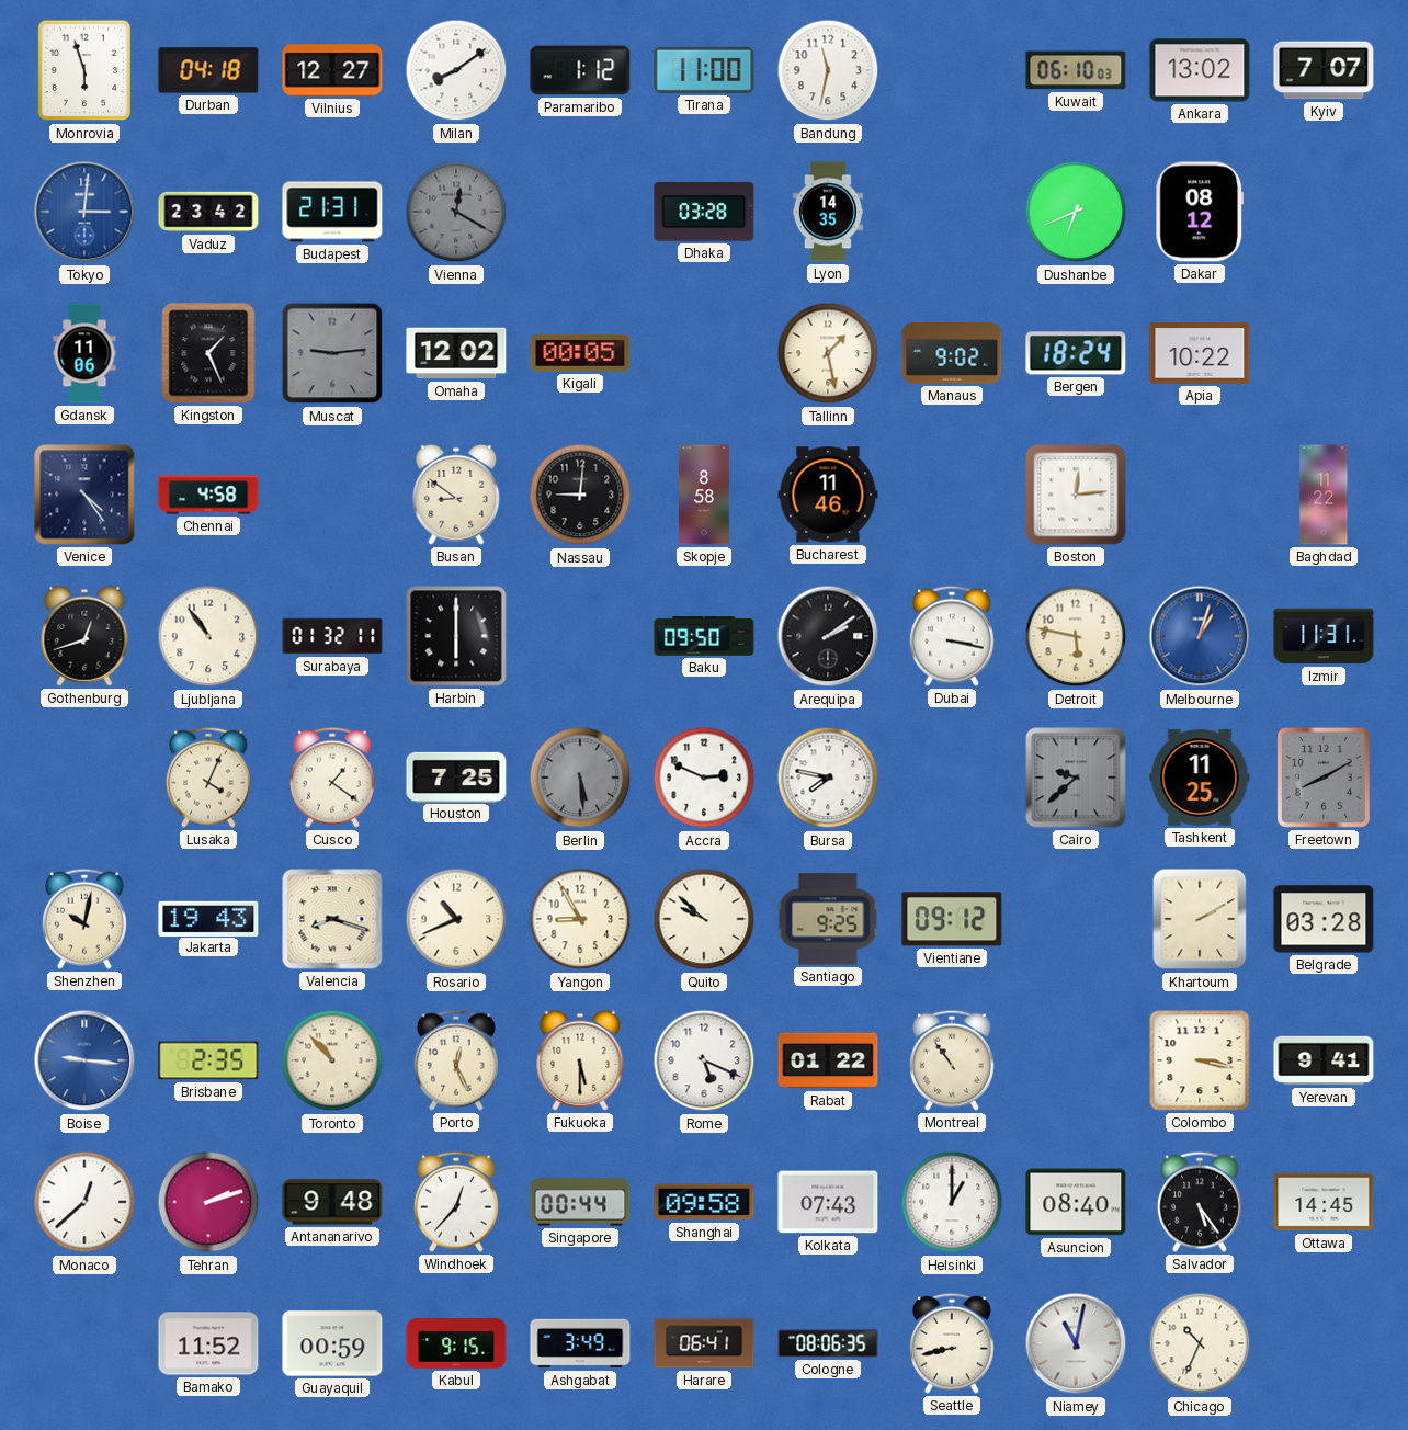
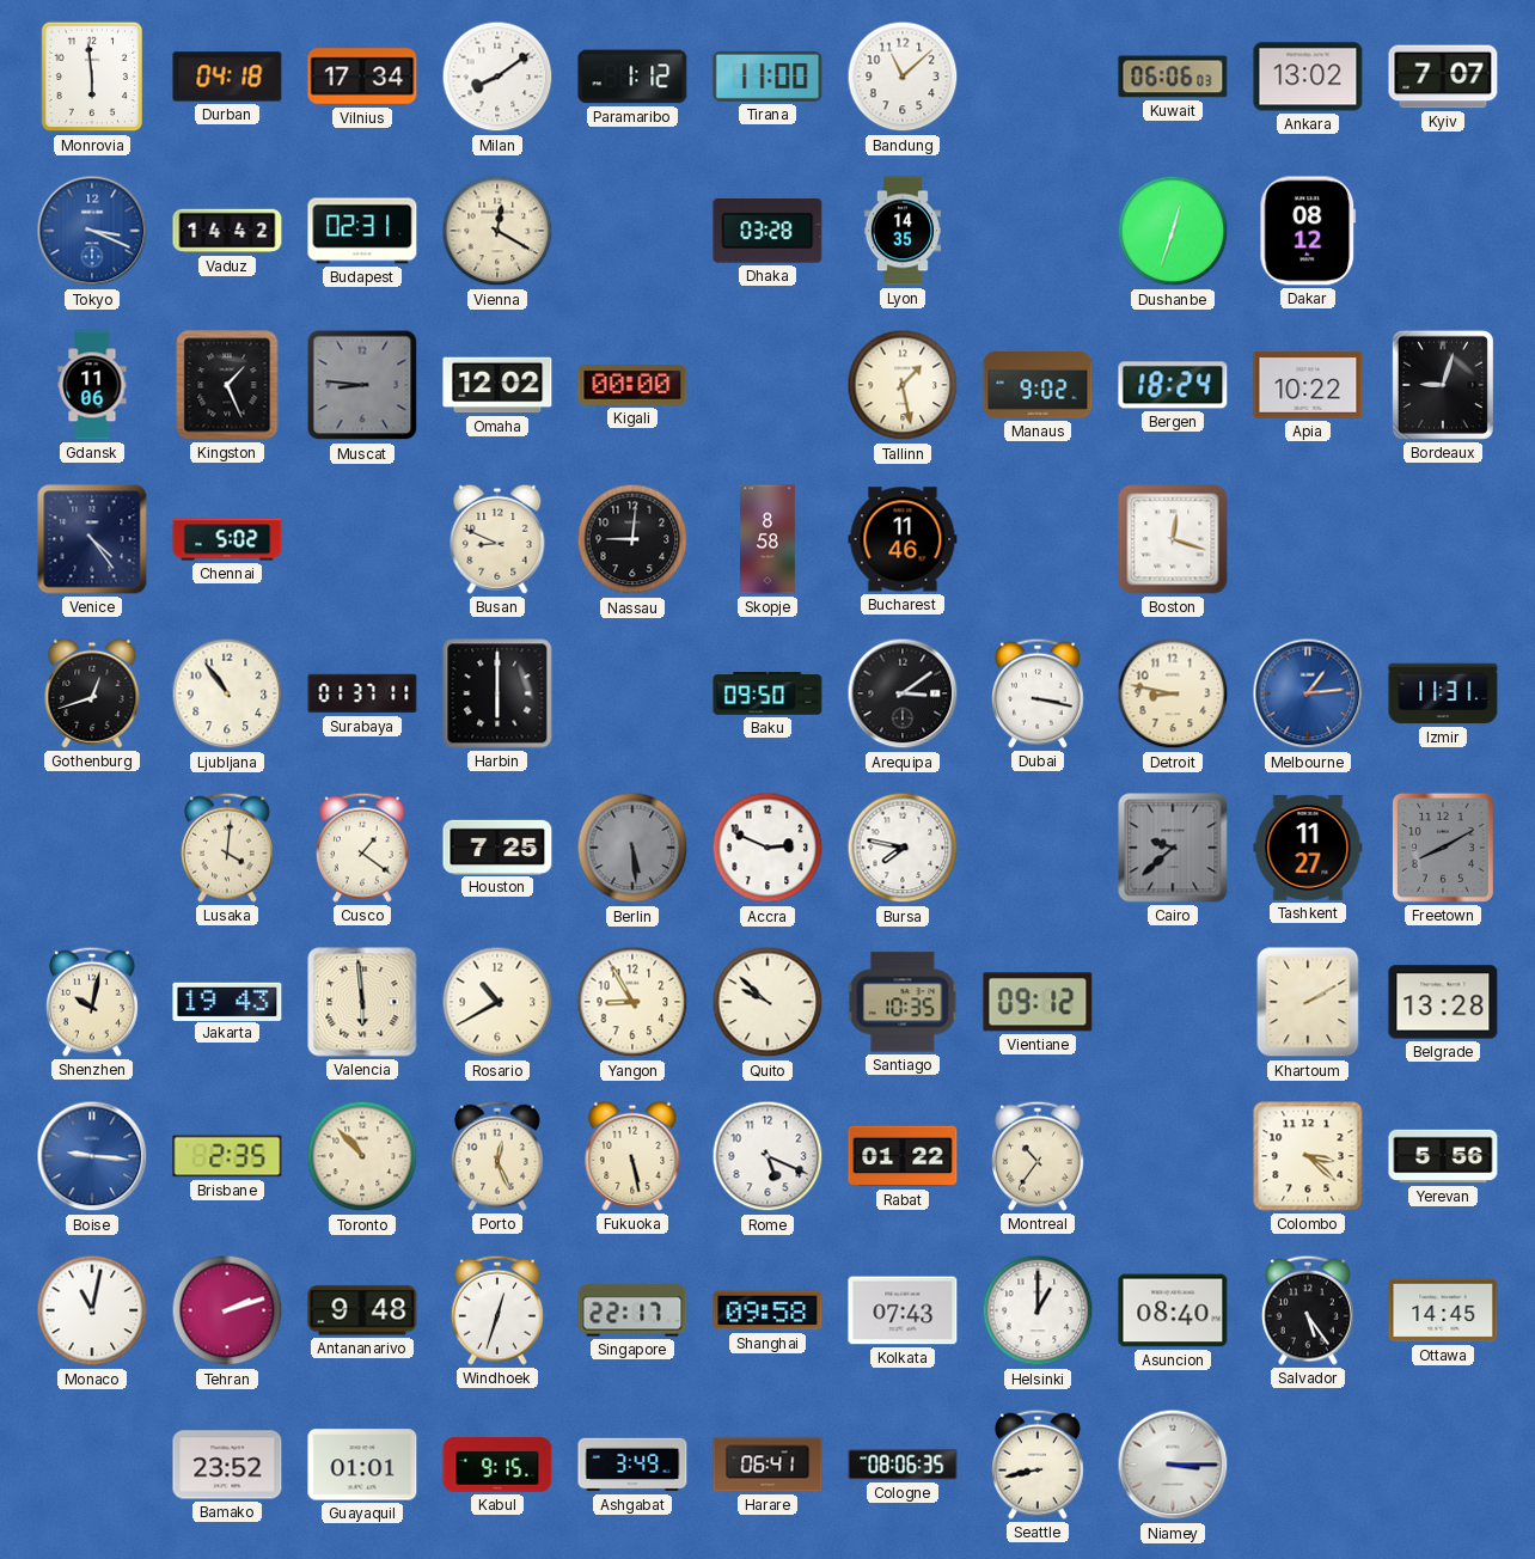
Monrovia: 5:57 -> 5:59 (92, 77)
Vilnius: 12:27 -> 17:34 (362, 77)
Bandung: 11:32 -> 11:08 (903, 77)
Kuwait: 06:10 -> 06:06 (1173, 77)
Tokyo: 3:01 -> 3:19 (92, 231)
Vaduz: 23:42 -> 14:42 (227, 231)
Budapest: 21:31 -> 02:31 (362, 231)
Vienna dial: grey -> cream (497, 231)
Dushanbe: 6:41 -> 12:33 (1173, 231)
Muscat: 9:14 -> 8:46 (362, 385)
Kigali: 00:05 -> 00:00 (632, 386)
Bordeaux: none -> 9:03 (1443, 385)
Chennai: 4:58 -> 5:02 (227, 539)
Busan: 8:51 -> 8:49 (497, 539)
Boston: 12:14 -> 12:18 (1173, 539)
Baghdad: 11:22 -> none (1324, 495)
Surabaya: 01:32 -> 01:37 (362, 693)
Arequipa: 2:09 -> 3:09 (903, 693)
Detroit: 5:47 -> 8:47 (1173, 693)
Melbourne: 1:03 -> 1:14 (1308, 693)
Lusaka: 4:04 -> 4:01 (227, 848)
Tashkent: 11:25 -> 11:27 (1308, 849)
Valencia: 8:18 -> 5:59 (362, 1002)
Rosario: 10:41 -> 10:40 (497, 1002)
Santiago: 9:25 -> 10:35 (903, 1002)
Belgrade: 03:28 -> 13:28 (1443, 1002)
Fukuoka: 5:30 -> 5:28 (632, 1156)
Montreal: 10:54 -> 10:36 (1038, 1156)
Colombo: 3:17 -> 3:22 (1308, 1156)
Yerevan: 9:41 -> 5:56 (1443, 1156)
Monaco: 12:38 -> 11:02 (92, 1310)
Windhoek: 12:37 -> 12:33 (497, 1310)
Singapore: 00:44 -> 22:17 (632, 1310)
Bamako: 11:52 -> 23:52 (227, 1465)
Guayaquil: 00:59 -> 01:01 (362, 1465)
Niamey: 11:02 -> 3:15 (1173, 1465)
Chicago: 10:34 -> none (1200, 1343)
